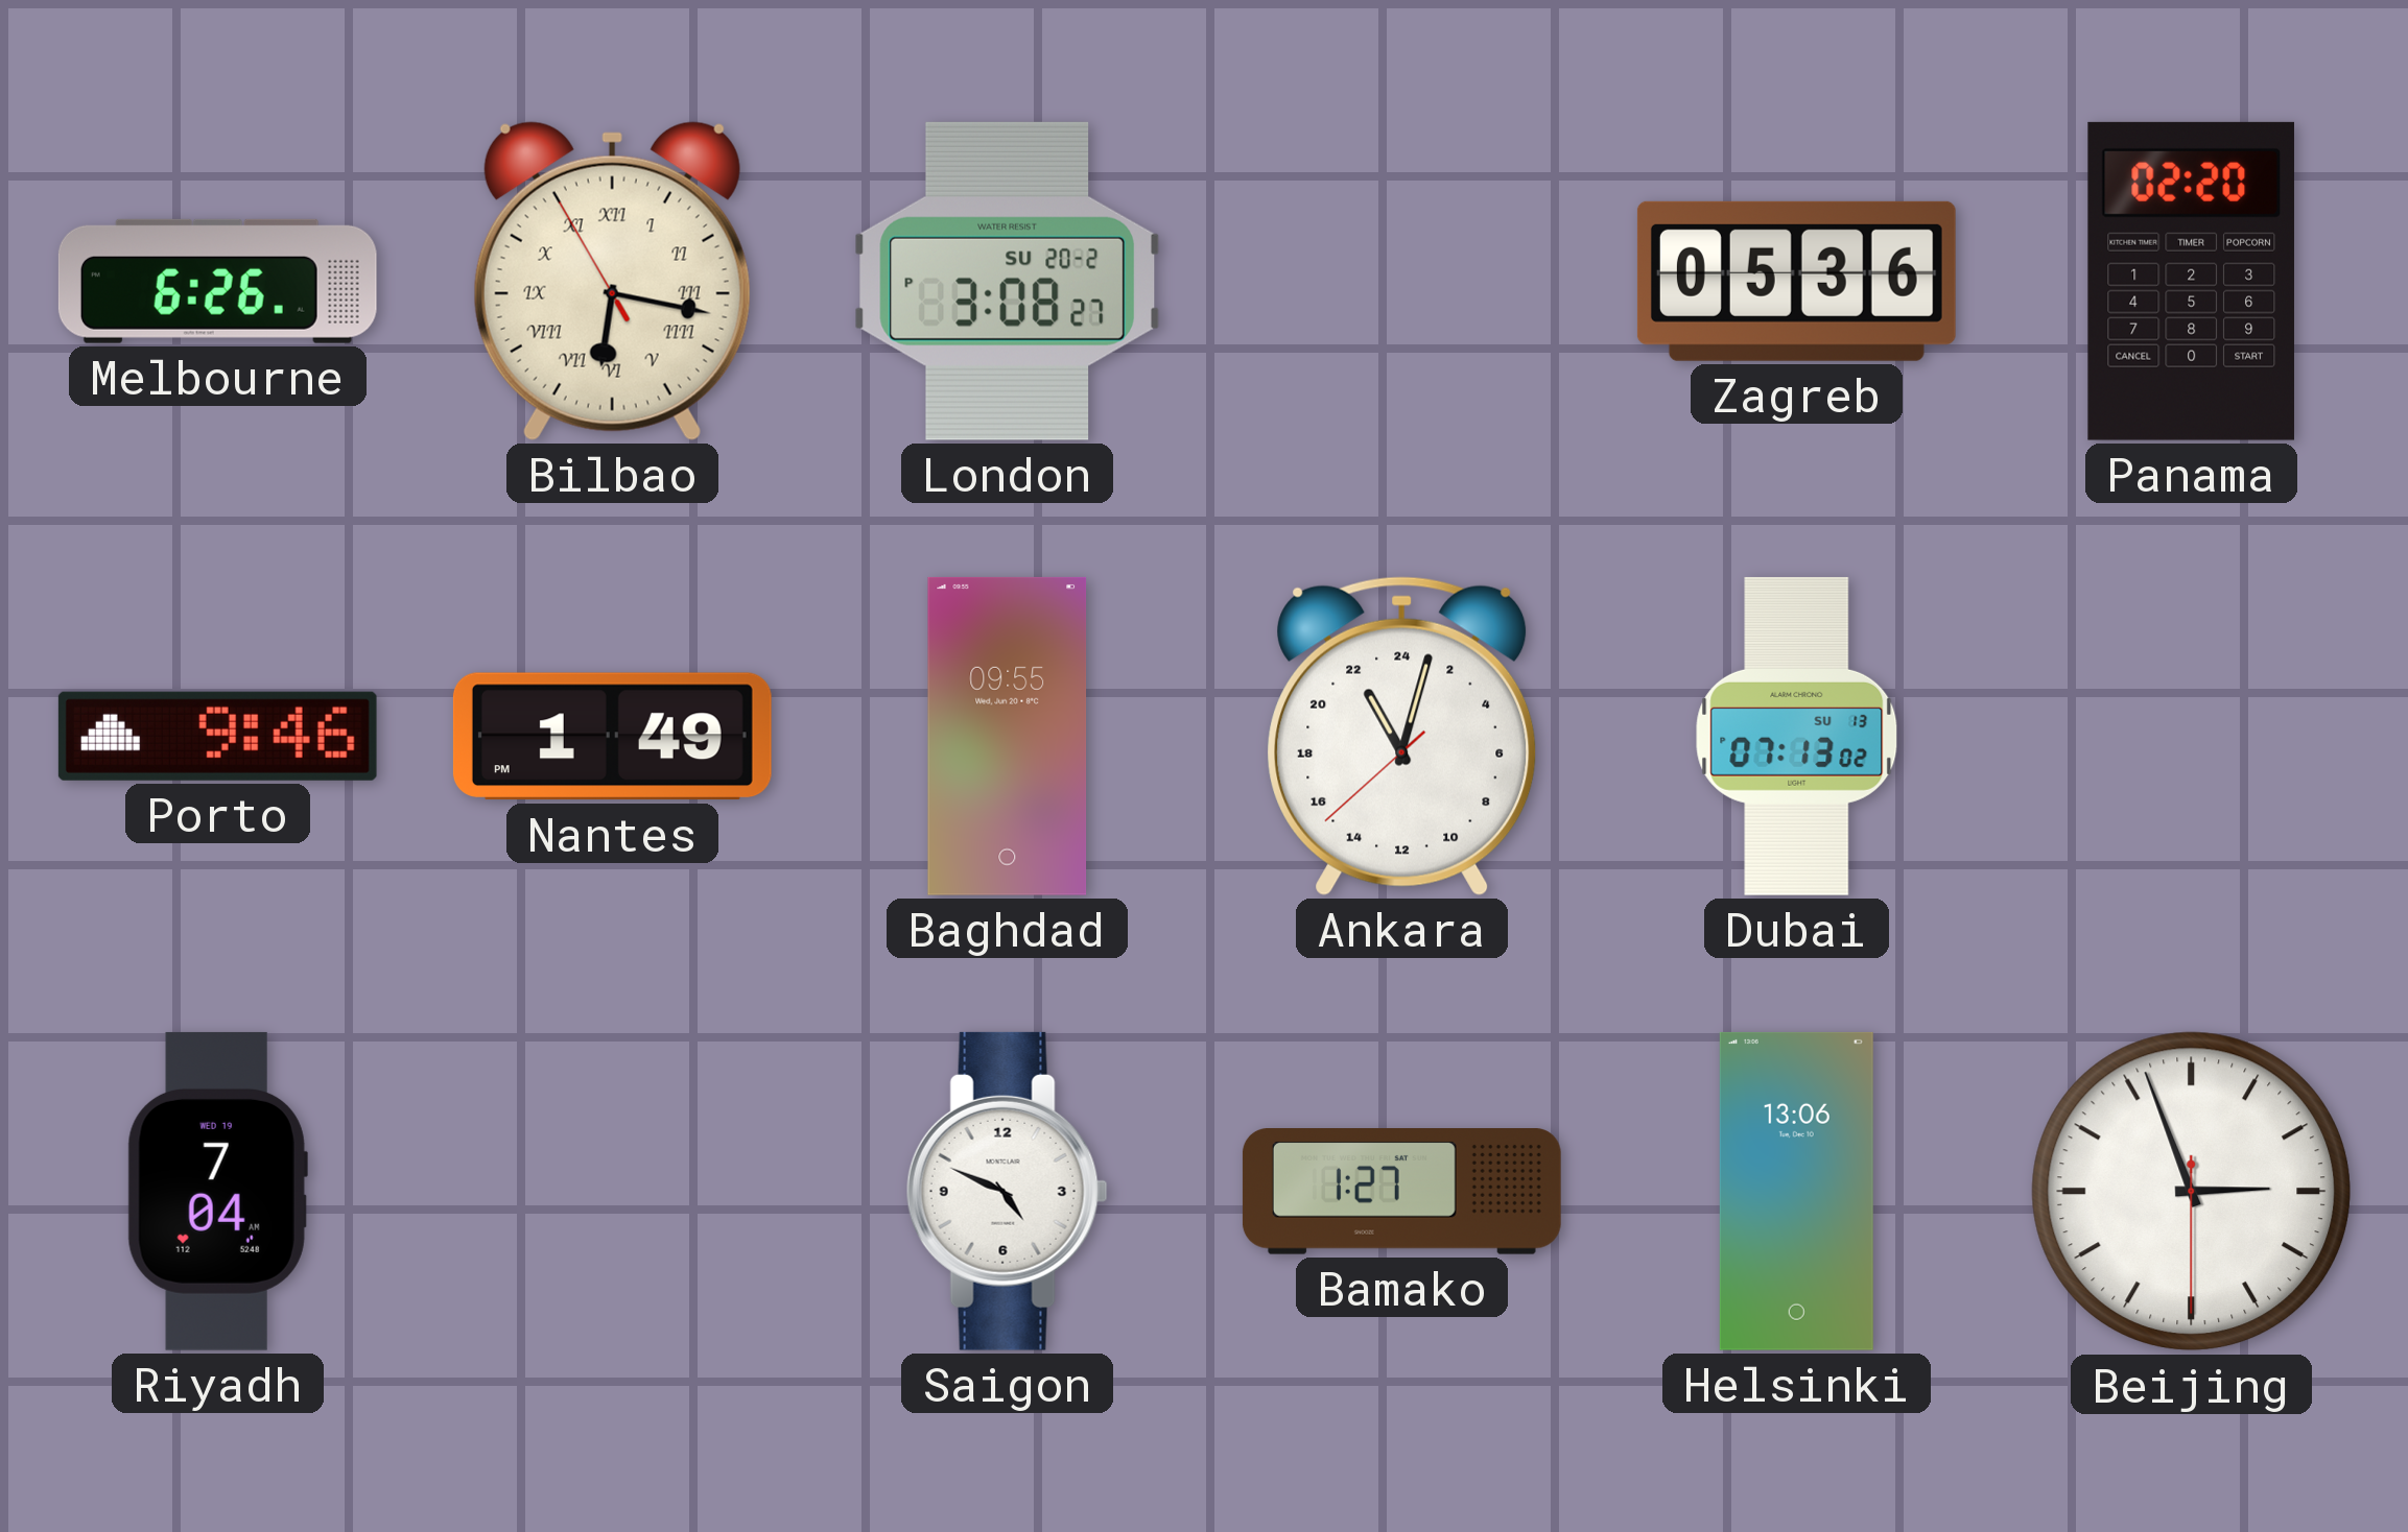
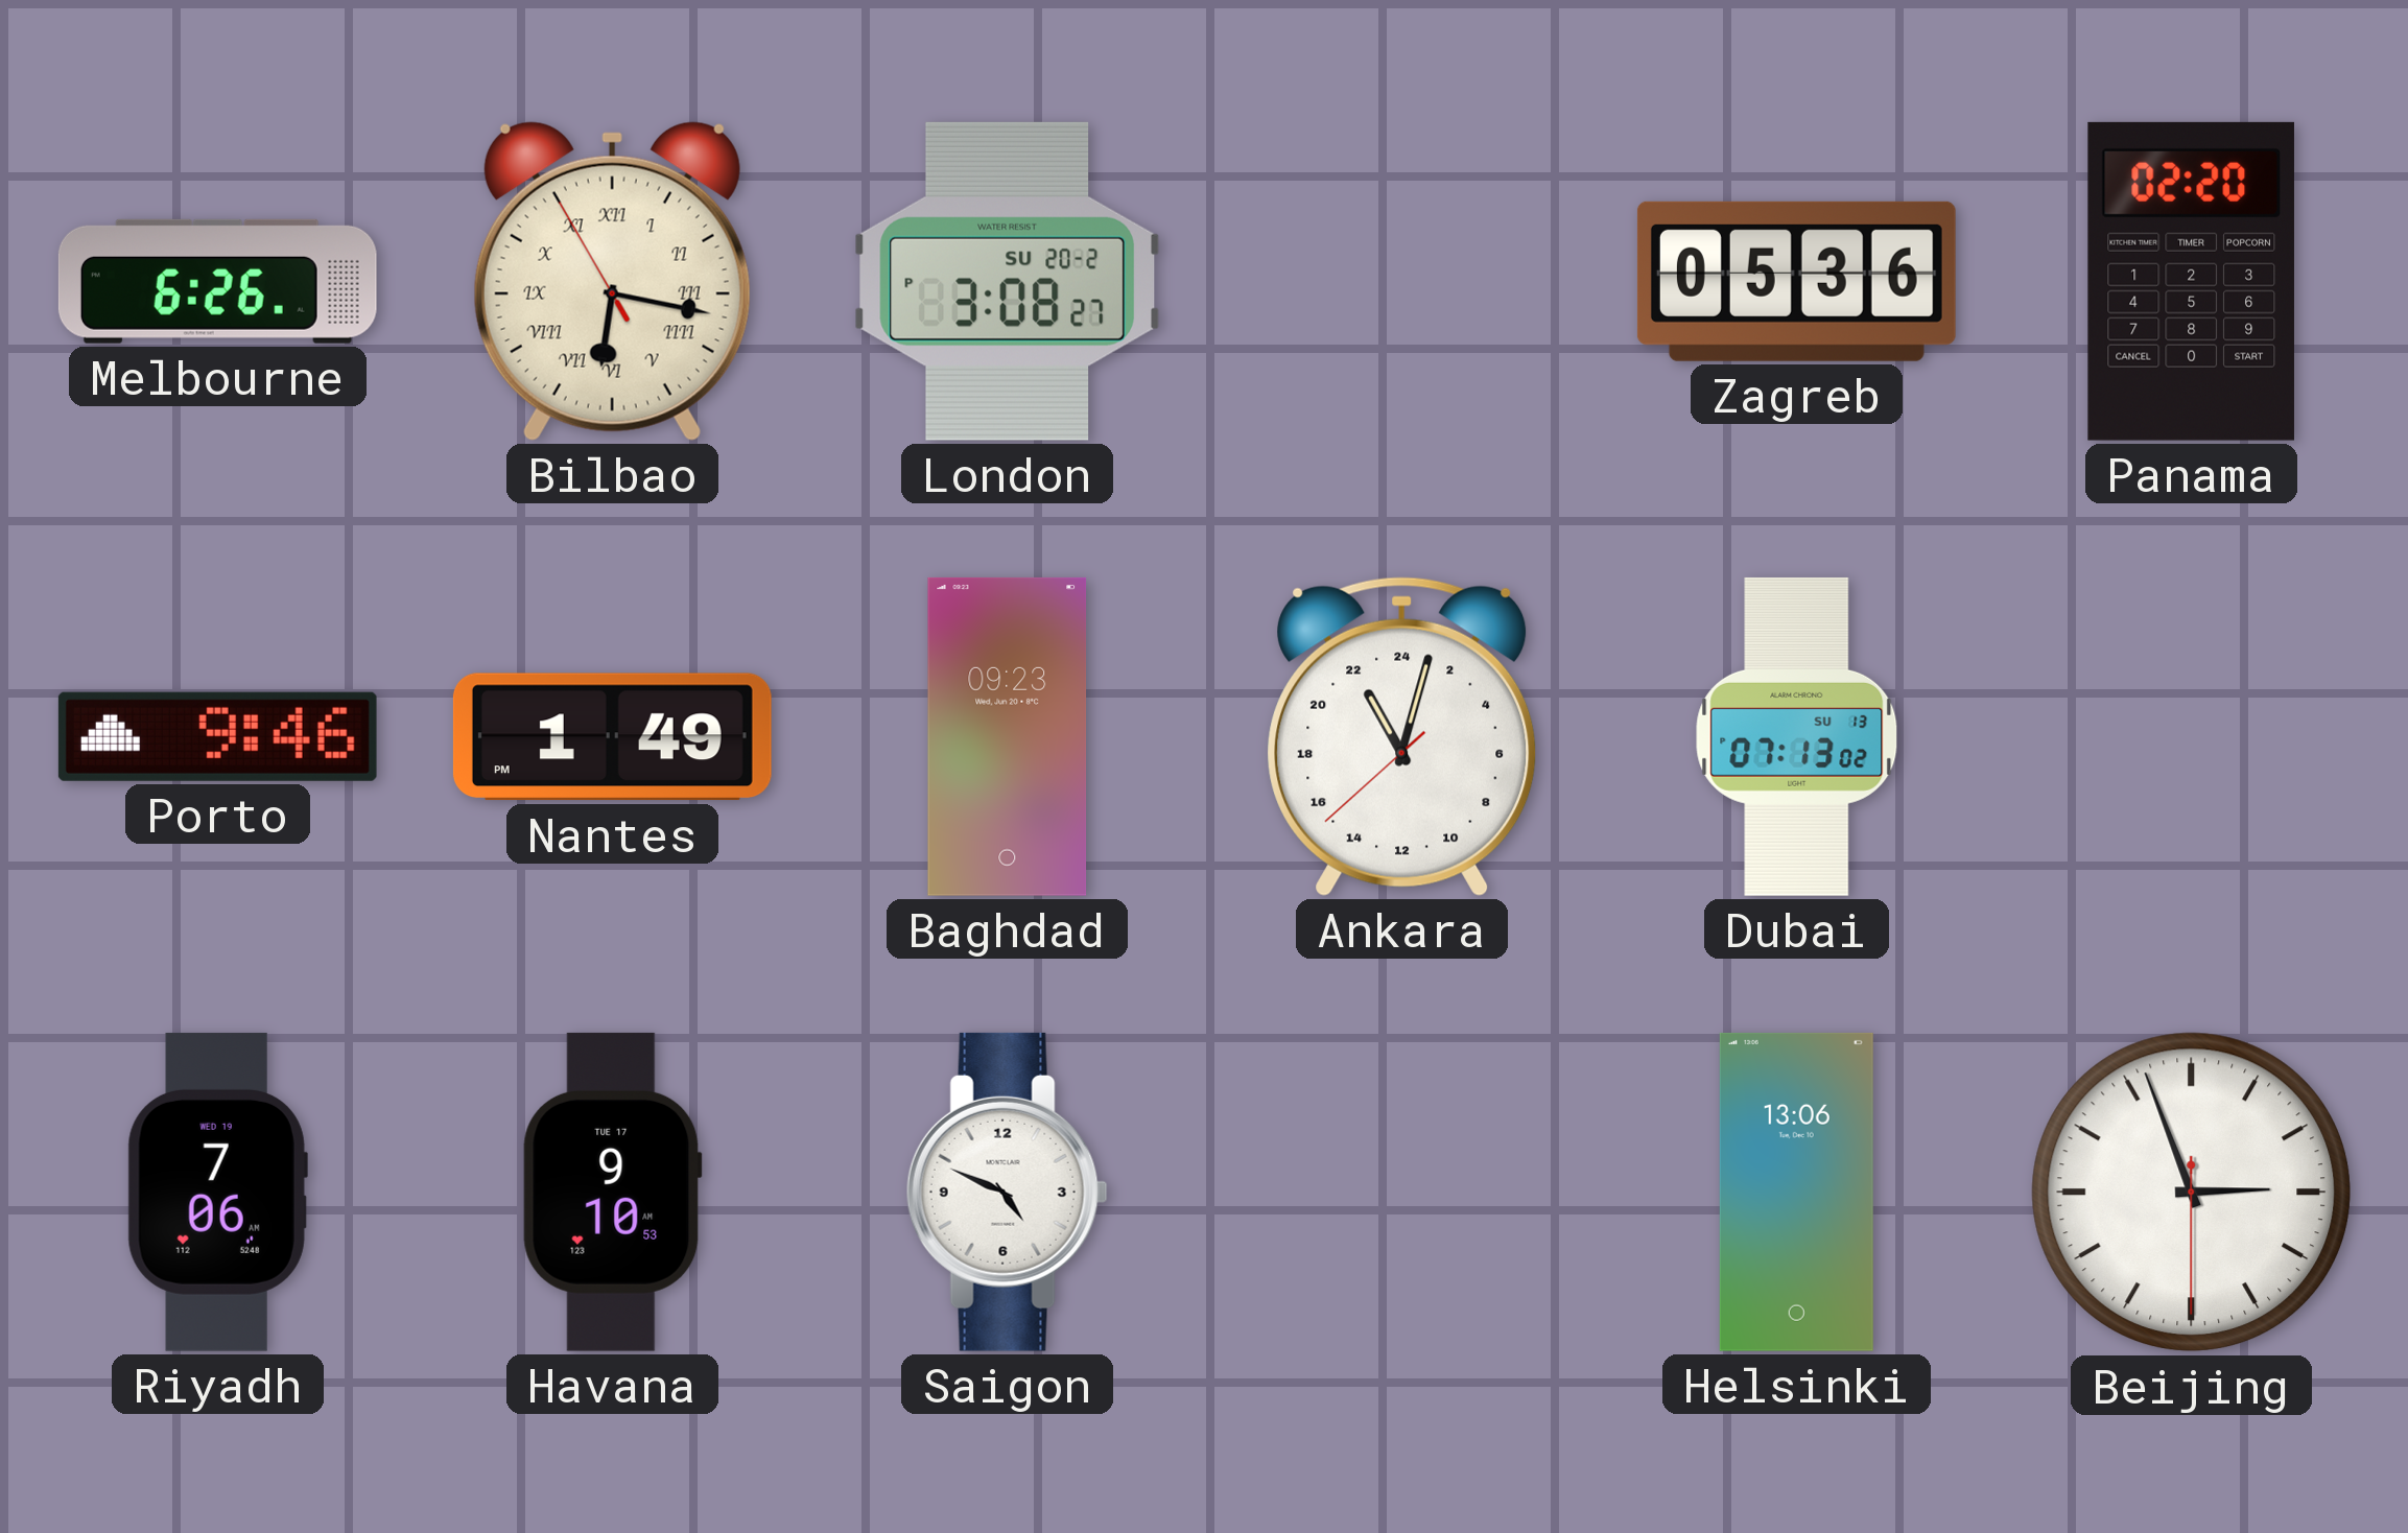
Baghdad: 09:55 -> 09:23 (1008, 736)
Riyadh: 7:04 -> 7:06 (217, 1192)
Havana: none -> 9:10 (612, 1192)
Bamako: 1:27 -> none (1401, 1192)
